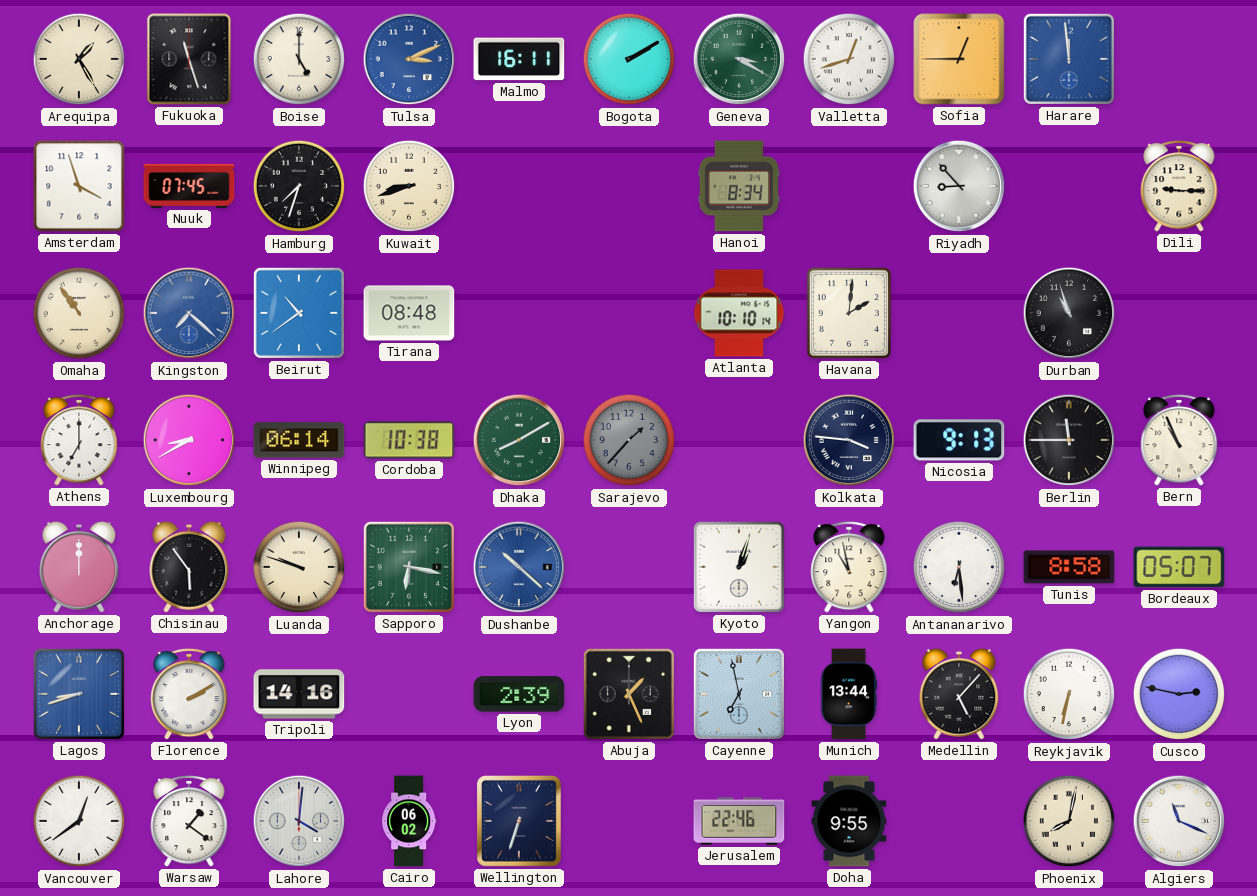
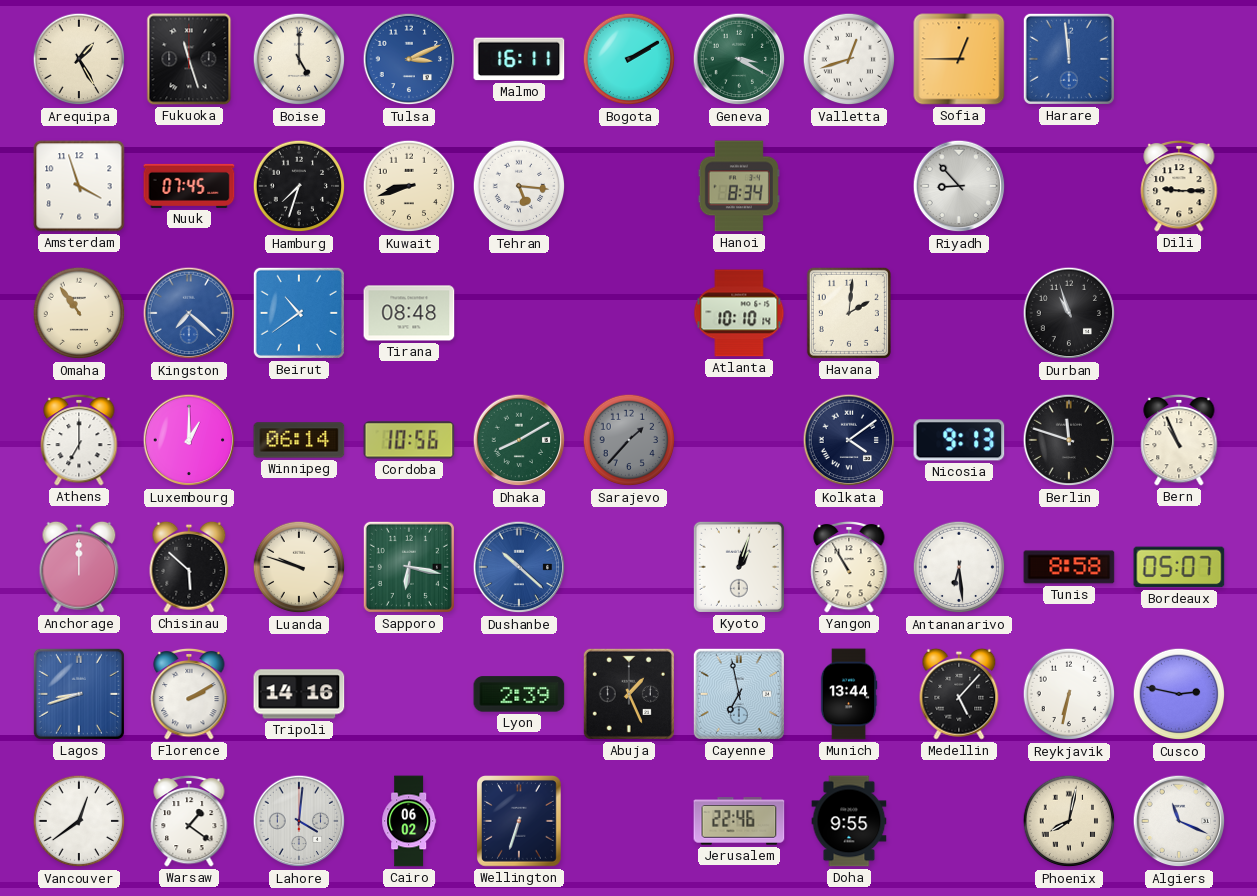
Tehran: none -> 5:16 (519, 186)
Luxembourg: 8:40 -> 1:00 (189, 440)
Cordoba: 10:38 -> 10:56 (409, 440)
Kolkata: 3:46 -> 4:09 (849, 440)
Berlin: 11:45 -> 11:48 (1069, 440)
Chisinau: 5:54 -> 5:52 (189, 567)
Yangon: 10:58 -> 10:55 (849, 567)
